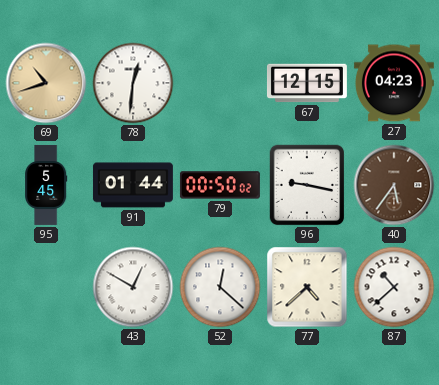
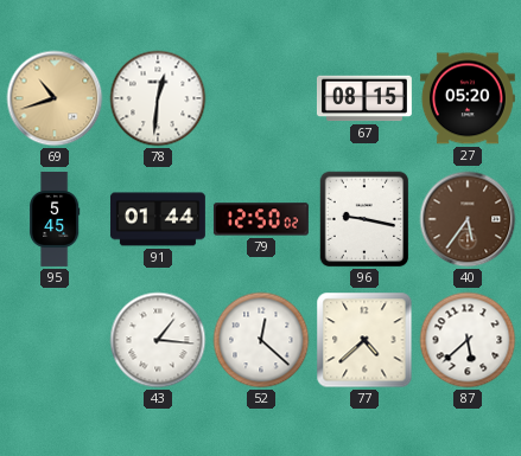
67: 12:15 -> 08:15 (364, 98)
27: 04:23 -> 05:20 (468, 98)
79: 00:50 -> 12:50 (261, 219)
43: 12:50 -> 1:16 (158, 340)
87: 10:38 -> 5:38 (468, 340)
